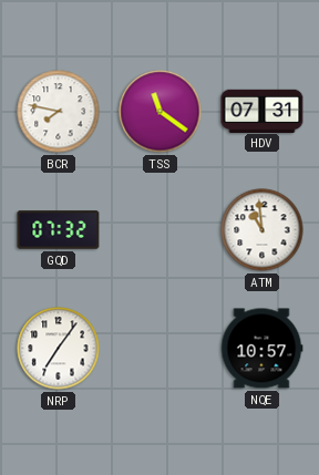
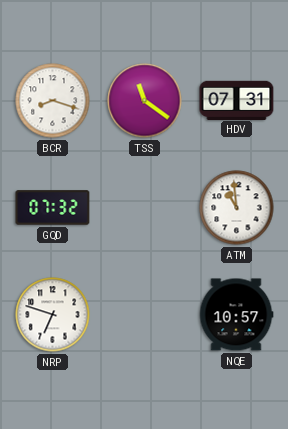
BCR: 7:47 -> 8:18 (53, 101)
NRP: 7:06 -> 6:48 (53, 315)
